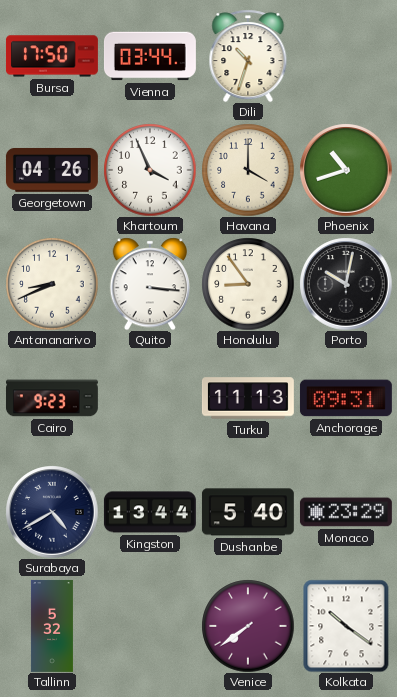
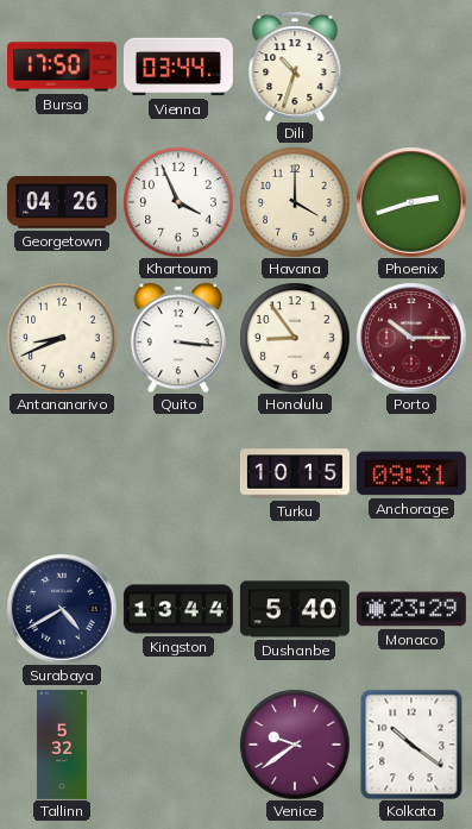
Phoenix: 10:42 -> 2:42 (411, 202)
Porto: 10:02 -> 10:15 (411, 338)
Porto dial: black -> burgundy (411, 338)
Cairo: 9:23 -> none (52, 398)
Turku: 11:13 -> 10:15 (295, 473)
Venice: 7:39 -> 9:39 (295, 745)
